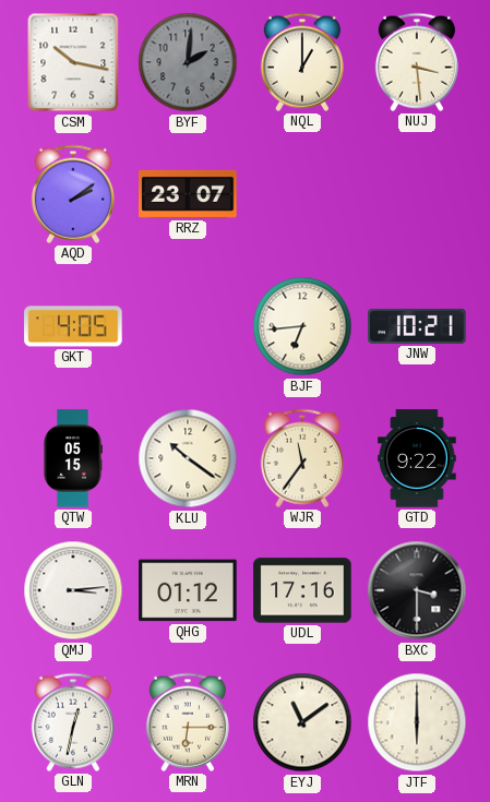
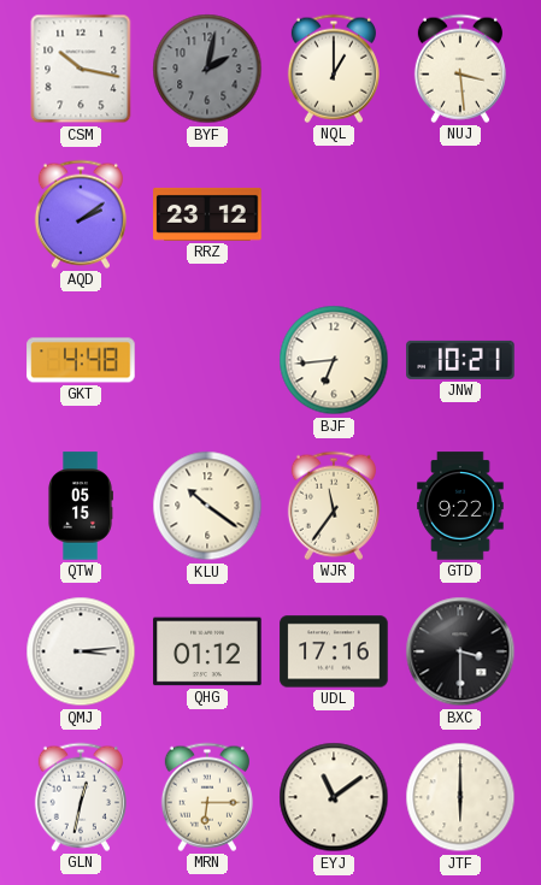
BYF: 2:01 -> 2:02 (207, 69)
RRZ: 23:07 -> 23:12 (207, 214)
GKT: 4:05 -> 4:48 (81, 360)
